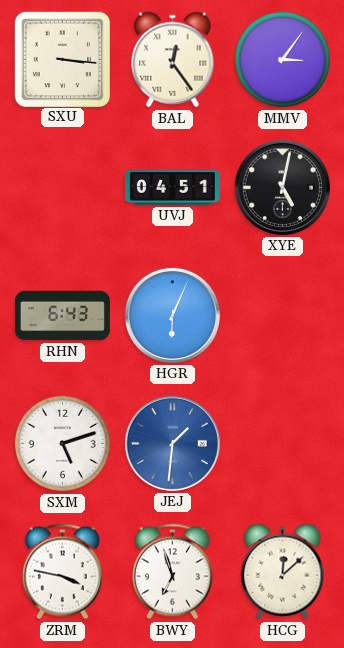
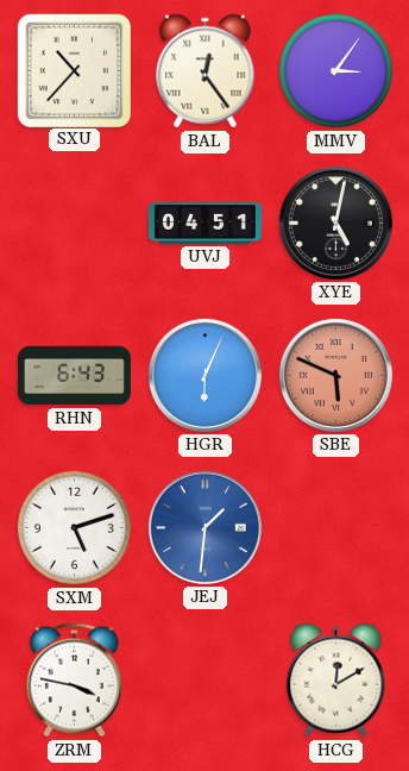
SXU: 3:16 -> 10:37 (74, 70)
SBE: none -> 5:49 (335, 375)
BWY: 6:57 -> none (172, 572)
HCG: 12:08 -> 12:10 (336, 681)
